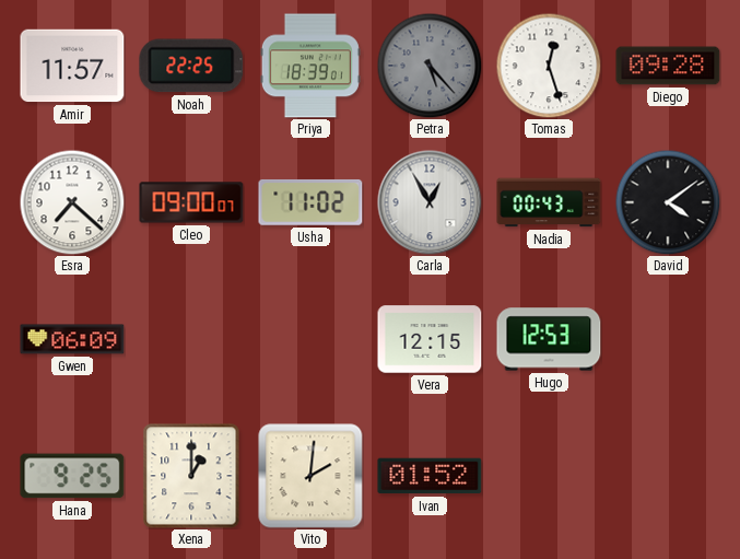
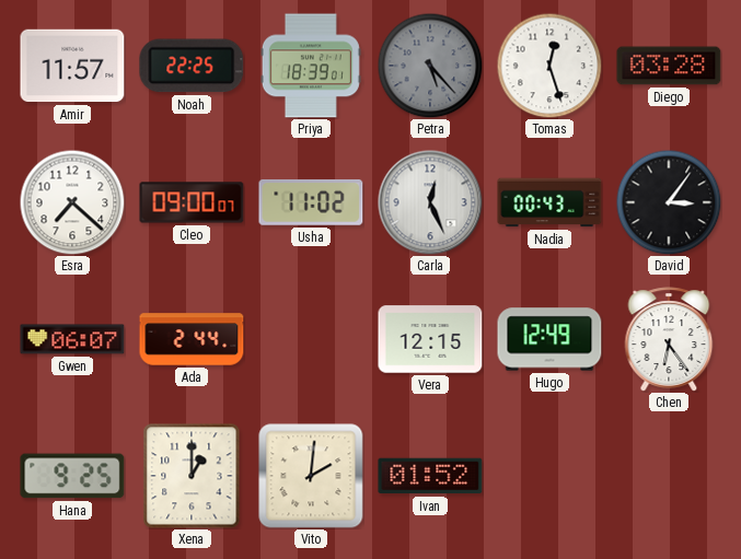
Diego: 09:28 -> 03:28 (669, 66)
Carla: 12:55 -> 12:26 (430, 202)
David: 4:09 -> 3:06 (669, 202)
Gwen: 06:09 -> 06:07 (72, 339)
Ada: none -> 2:44 (192, 339)
Hugo: 12:53 -> 12:49 (549, 339)
Chen: none -> 6:24 (669, 339)
